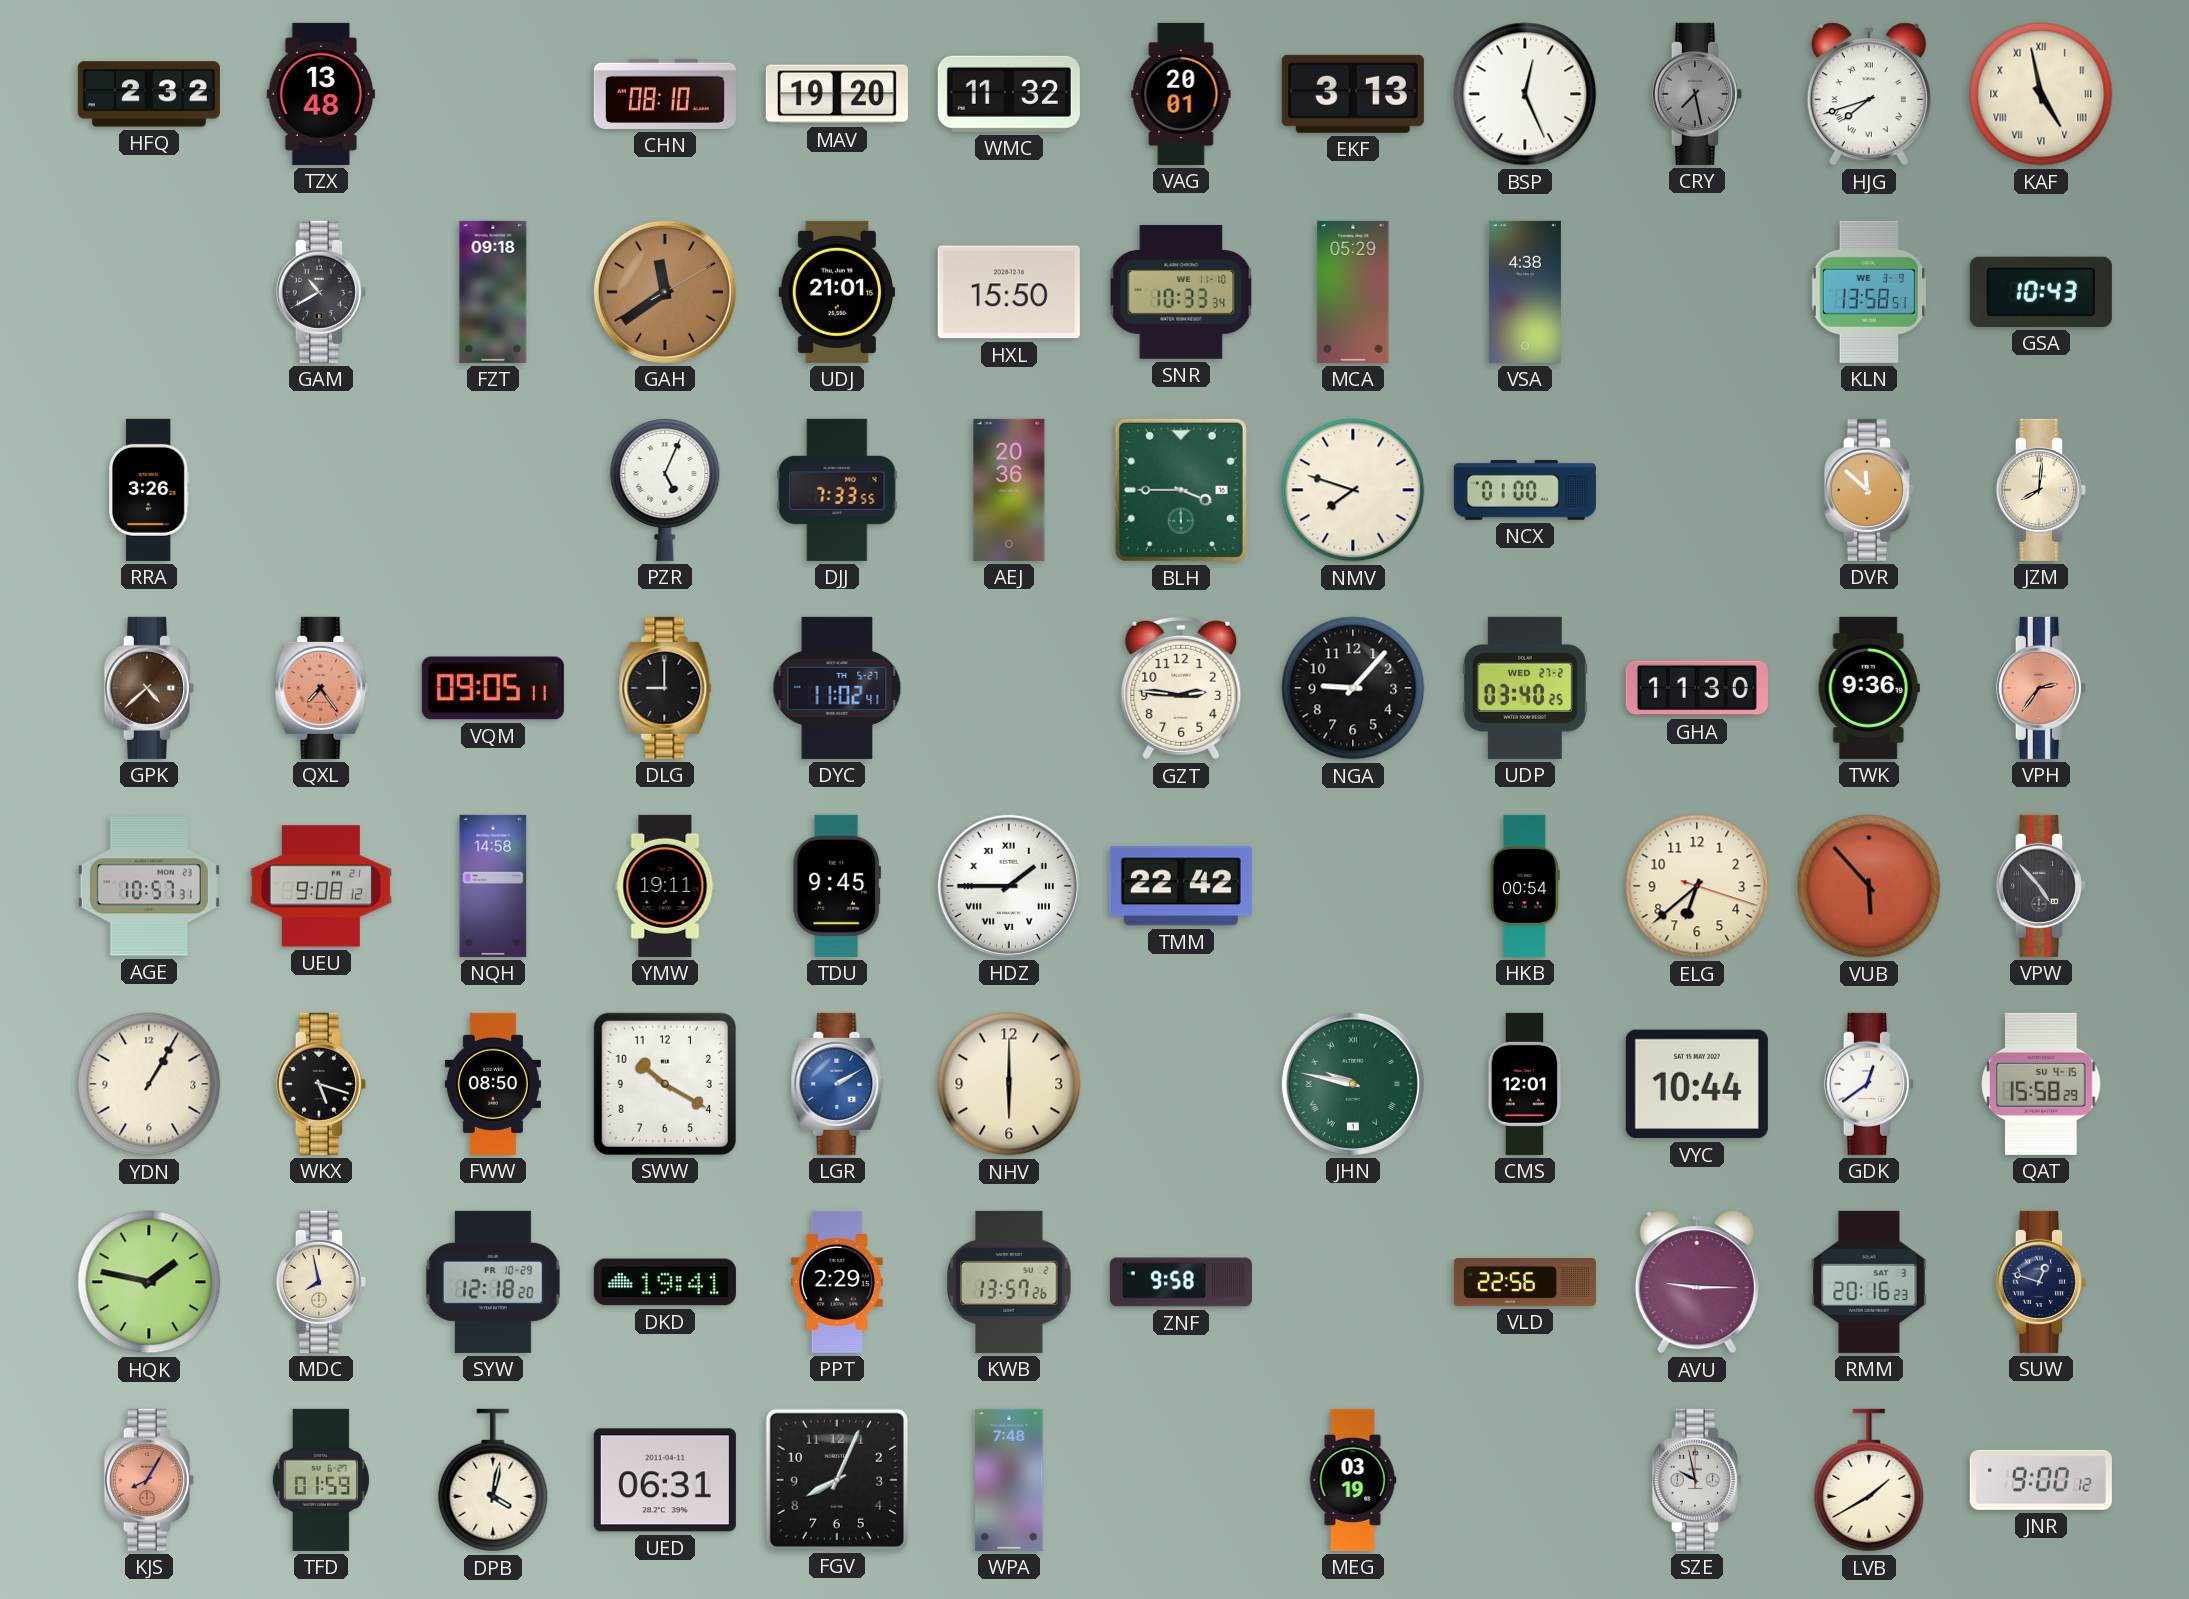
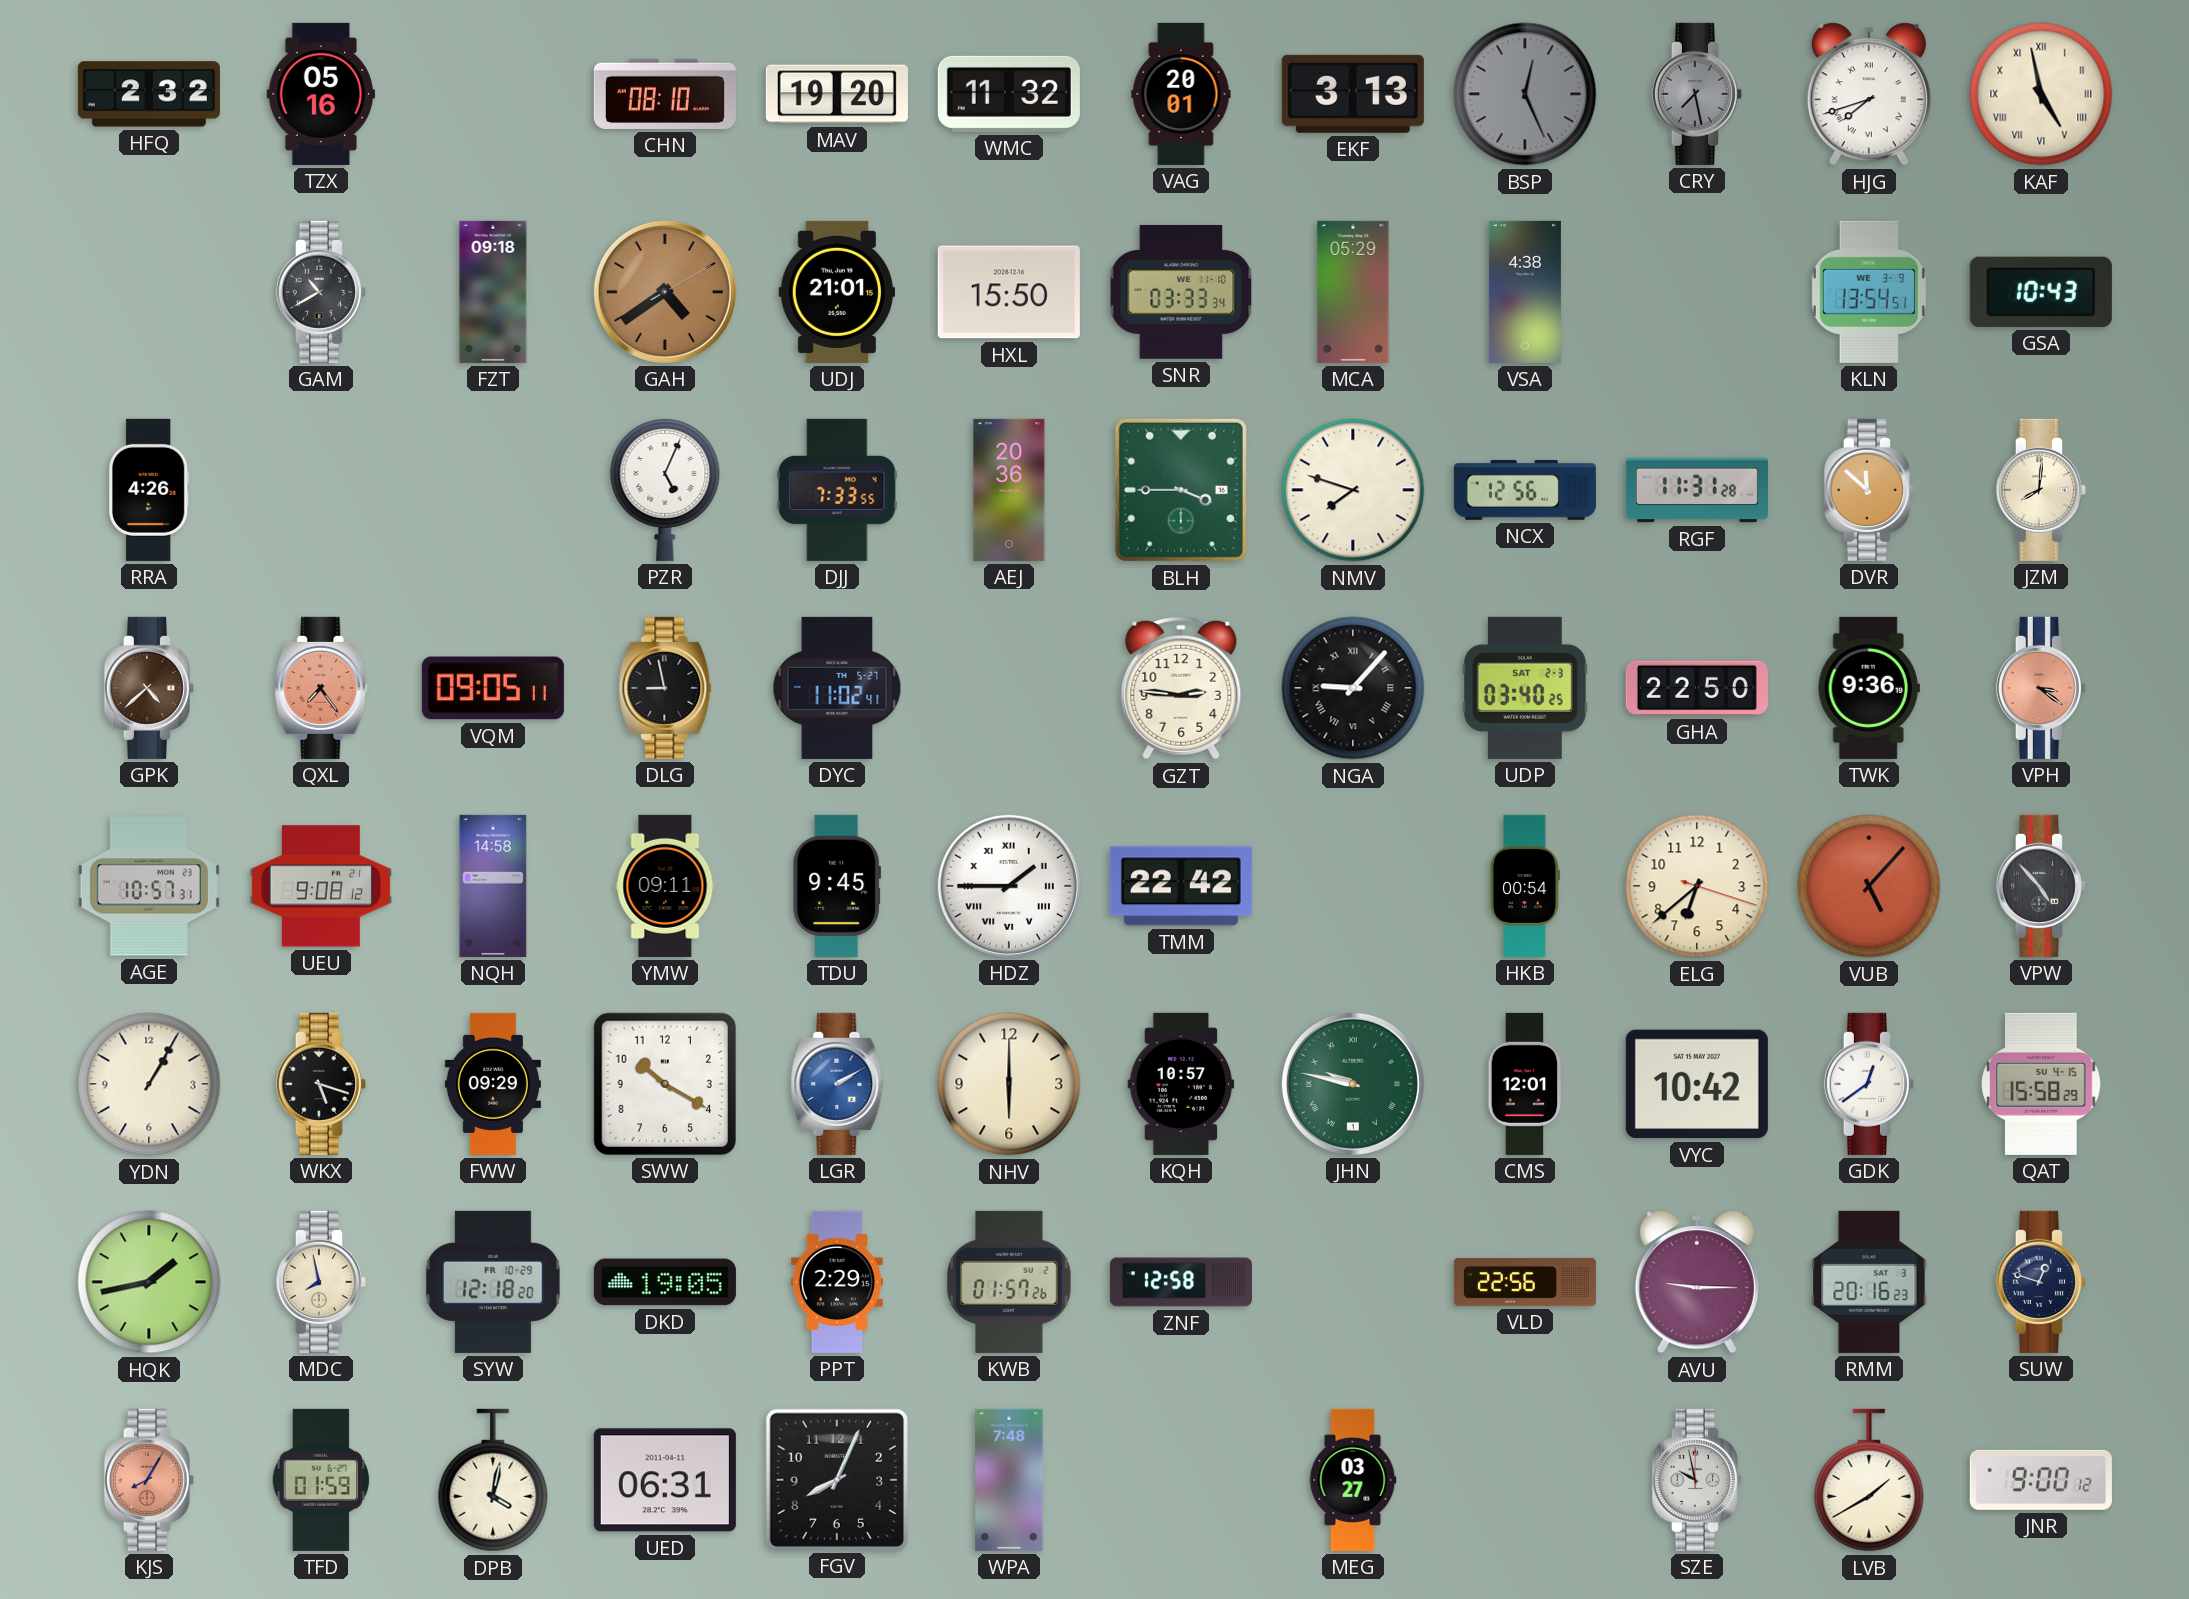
TZX: 13:48 -> 05:16 (321, 94)
BSP dial: white -> grey (1525, 94)
GAH: 11:39 -> 4:39 (665, 292)
SNR: 10:33 -> 03:33 (1181, 292)
KLN: 13:58 -> 13:54 (1869, 292)
RRA: 3:26 -> 4:26 (150, 490)
NCX: 01:00 -> 12:56 (1525, 490)
RGF: none -> 11:31 (1697, 490)
DLG: 9:00 -> 8:58 (665, 688)
NGA numerals: Arabic -> Roman (1353, 688)
UDP date: WED 27-2 -> SAT 2-3 (1525, 688)
GHA: 11:30 -> 22:50 (1697, 688)
VPH: 2:36 -> 3:21 (2041, 688)
YMW: 19:11 -> 09:11 (665, 886)
VUB: 5:53 -> 5:07 (1869, 886)
FWW: 08:50 -> 09:29 (493, 1084)
KQH: none -> 10:57 (1181, 1084)
VYC: 10:44 -> 10:42 (1697, 1084)
HQK: 1:47 -> 1:43 (149, 1282)
DKD: 19:41 -> 19:05 (665, 1282)
KWB: 13:57 -> 01:57 (1009, 1282)
ZNF: 9:58 -> 12:58 (1181, 1282)
MEG: 03:19 -> 03:27 (1353, 1480)
